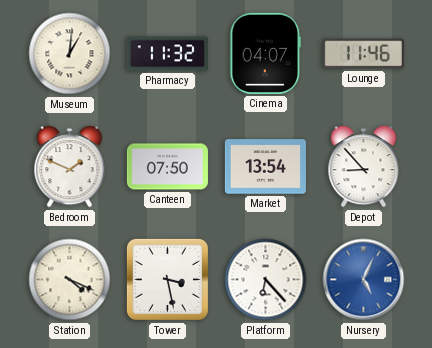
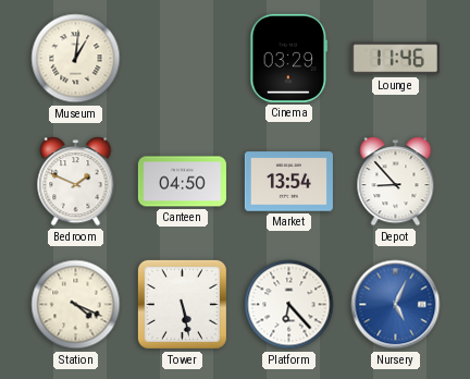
Pharmacy: 11:32 -> none (167, 54)
Cinema: 04:07 -> 03:29 (289, 58)
Canteen: 07:50 -> 04:50 (182, 182)
Tower: 3:28 -> 5:28 (182, 304)
